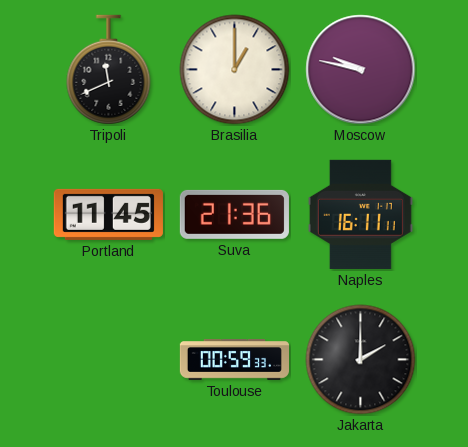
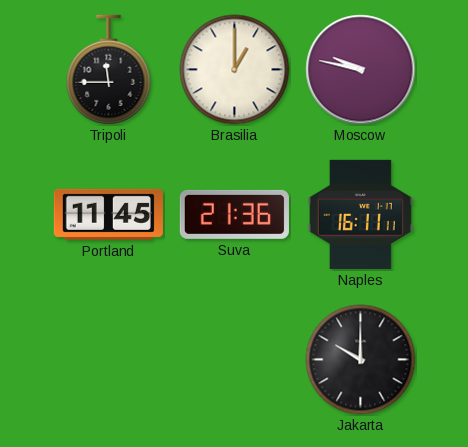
Tripoli: 11:41 -> 11:45 (109, 70)
Toulouse: 00:59 -> none (234, 360)
Jakarta: 2:00 -> 10:00 (361, 360)
